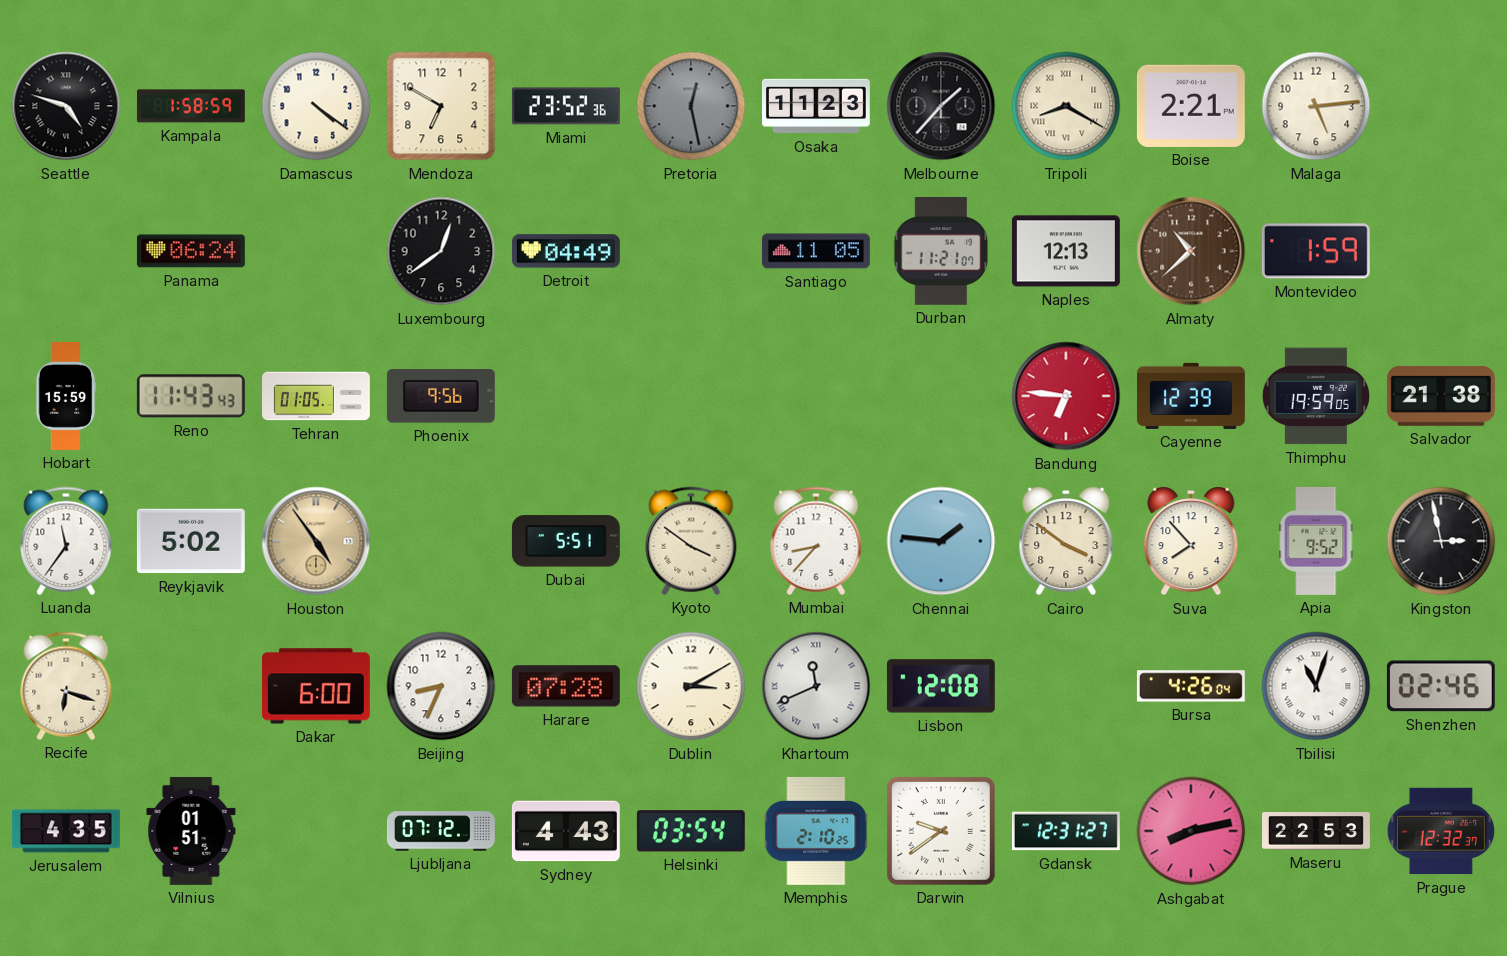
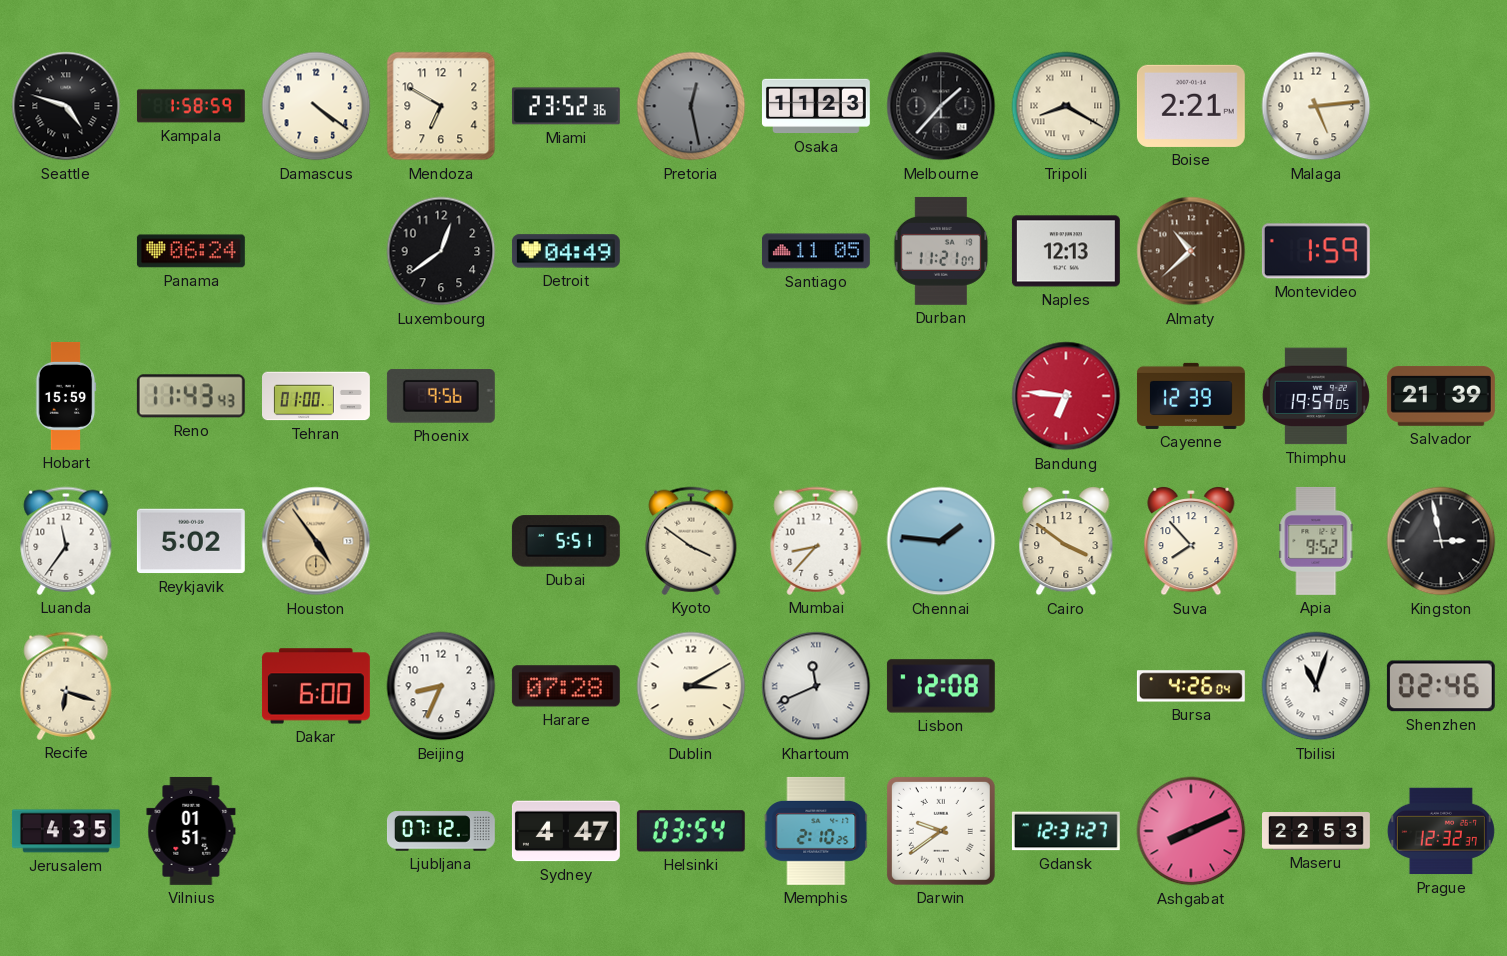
Tehran: 01:05 -> 01:00 (317, 396)
Salvador: 21:38 -> 21:39 (1441, 396)
Sydney: 4:43 -> 4:47 (566, 831)
Ashgabat: 8:13 -> 8:11 (1191, 831)
